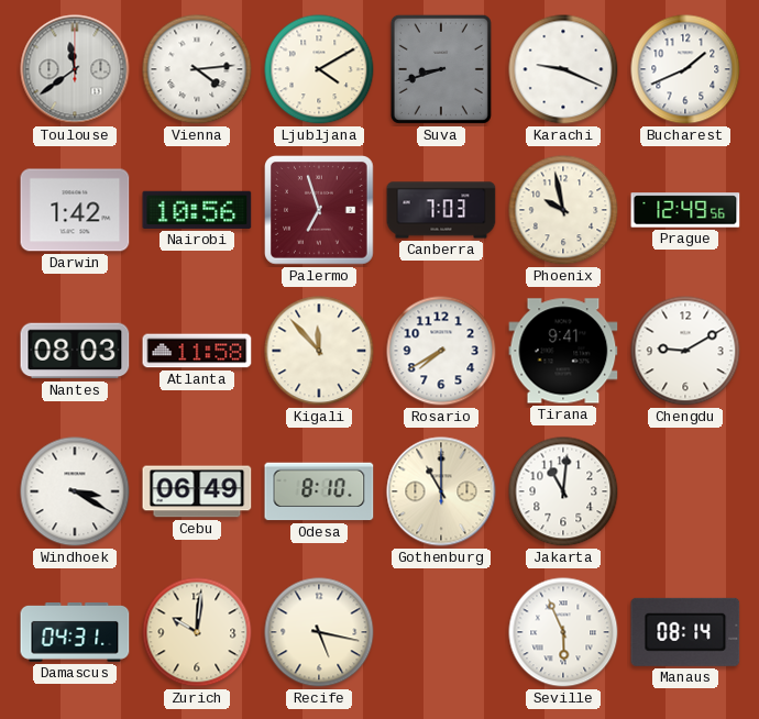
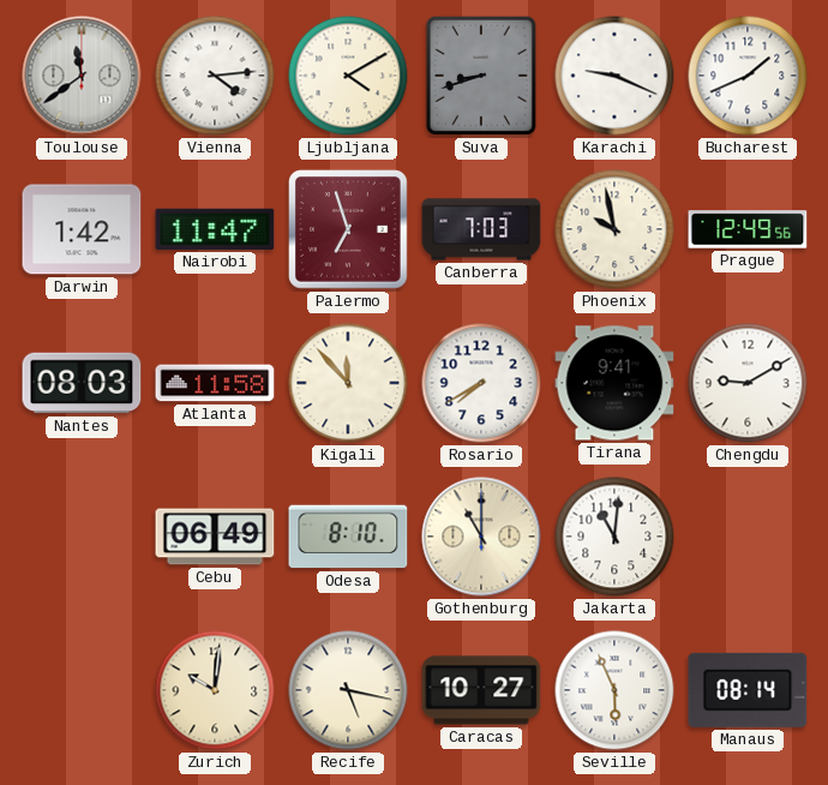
Nairobi: 10:56 -> 11:47 (215, 229)
Windhoek: 3:20 -> none (75, 491)
Damascus: 04:31 -> none (75, 633)
Caracas: none -> 10:27 (481, 690)
